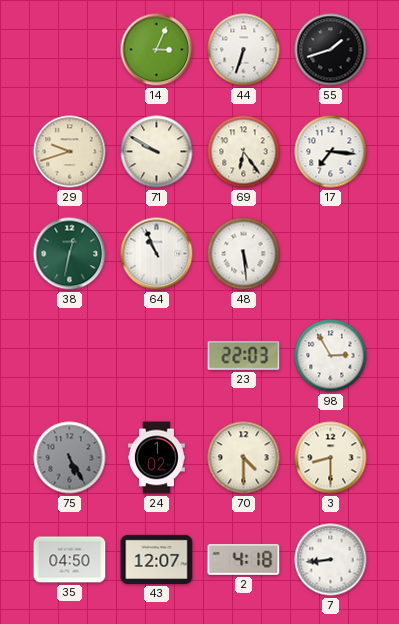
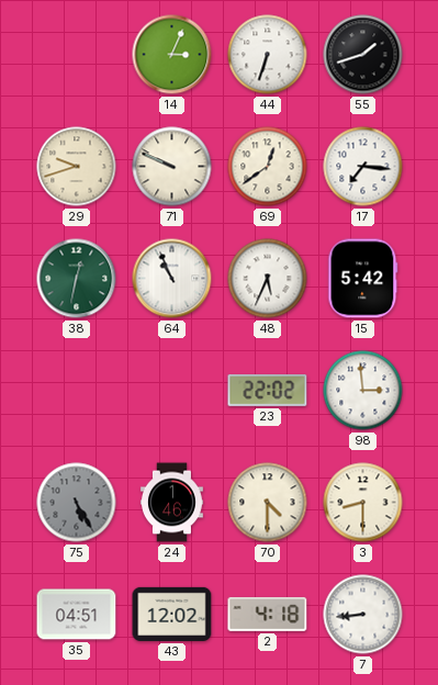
71: 9:50 -> 9:49 (172, 167)
69: 6:24 -> 12:39 (268, 167)
48: 5:29 -> 5:34 (268, 279)
15: none -> 5:42 (363, 279)
23: 22:03 -> 22:02 (268, 390)
98: 2:55 -> 2:59 (363, 391)
24: 1:02 -> 1:46 (171, 503)
35: 04:50 -> 04:51 (77, 615)
43: 12:07 -> 12:02 (172, 614)
